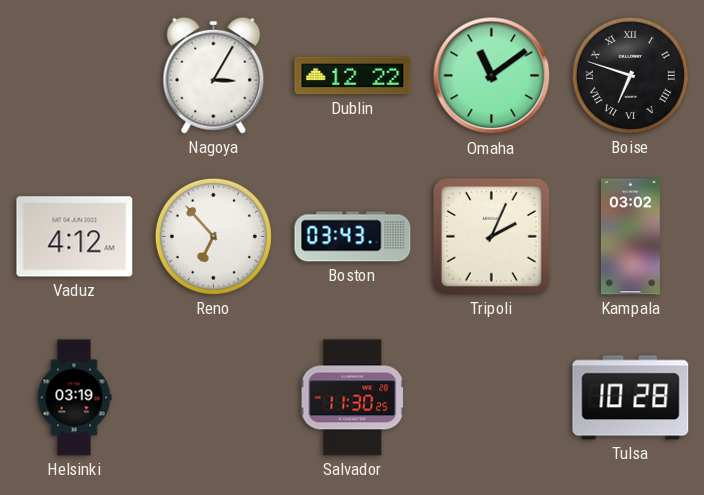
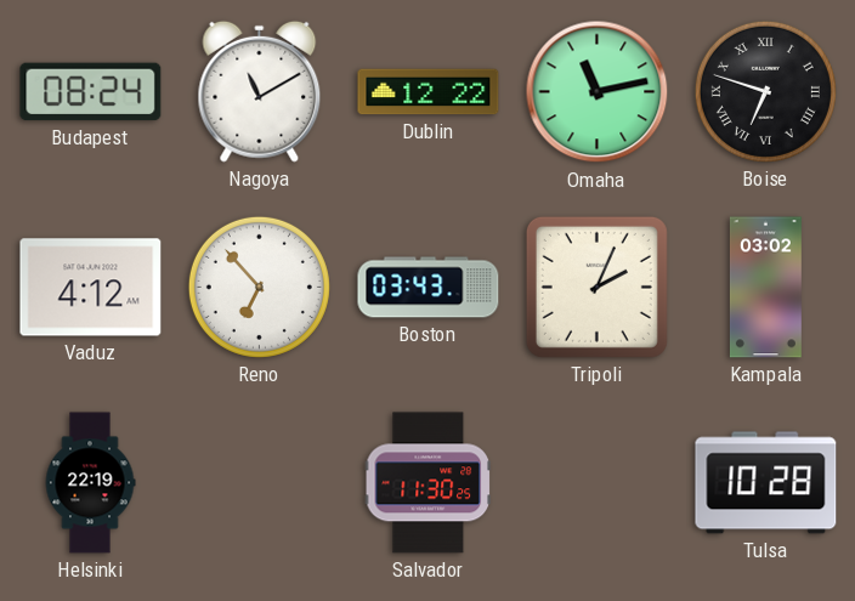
Budapest: none -> 08:24 (91, 92)
Nagoya: 3:05 -> 11:10 (260, 91)
Omaha: 11:09 -> 11:13 (598, 92)
Helsinki: 03:19 -> 22:19 (90, 483)
